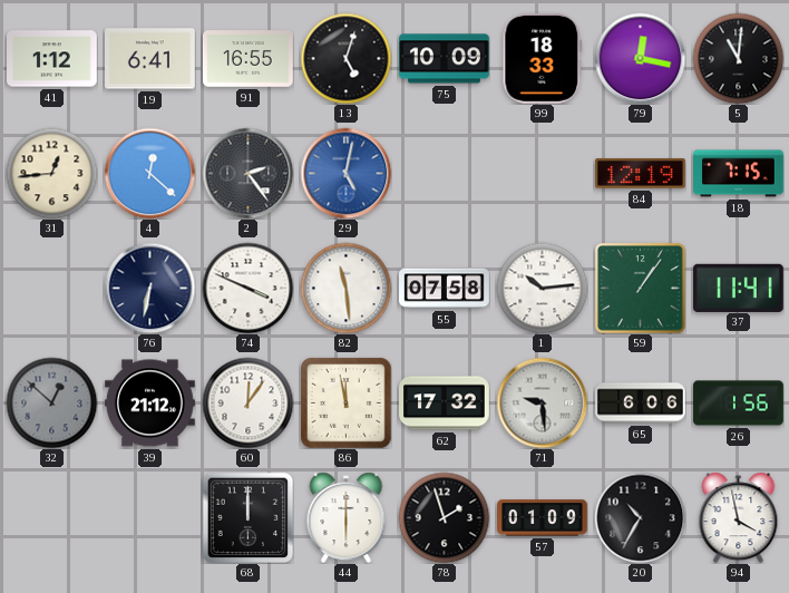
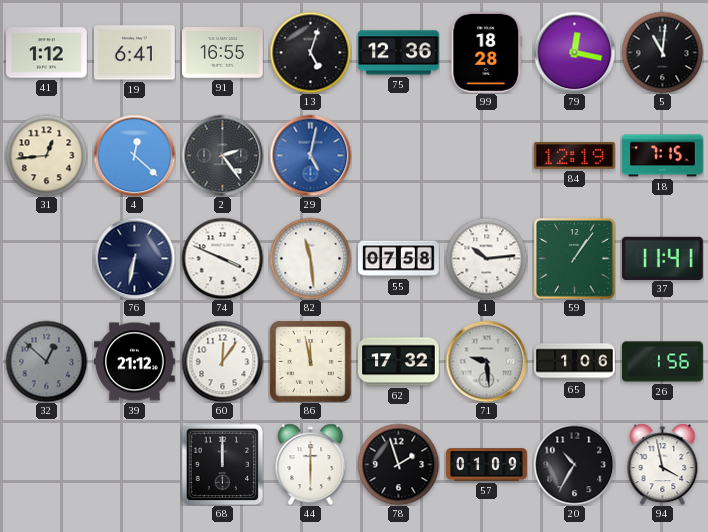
75: 10:09 -> 12:36 (399, 53)
99: 18:33 -> 18:28 (487, 52)
65: 6:06 -> 1:06 (575, 362)
